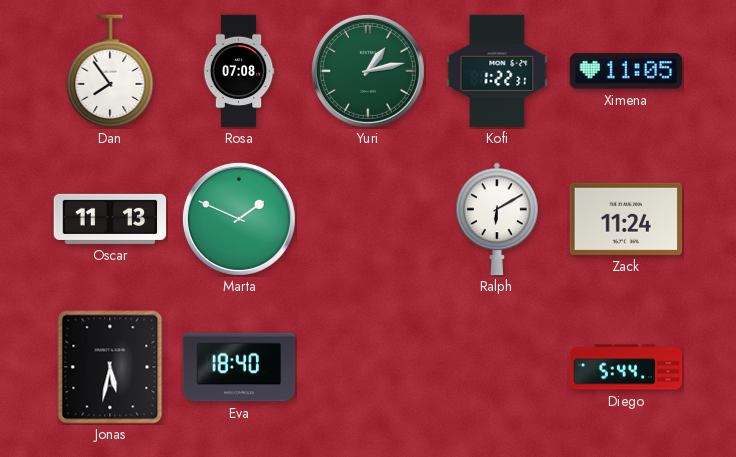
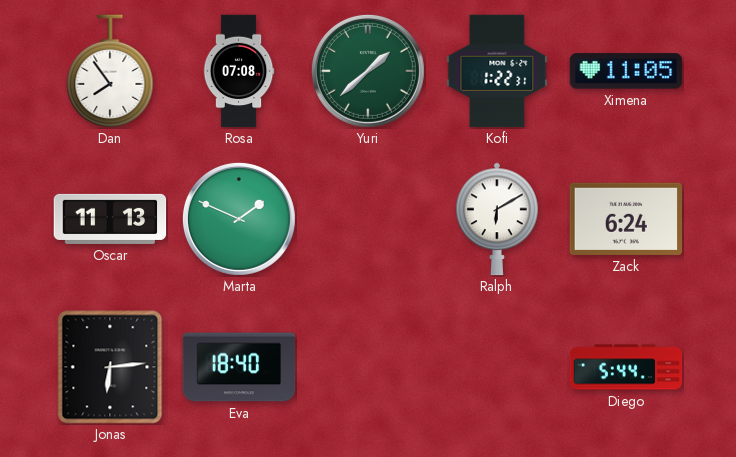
Yuri: 1:13 -> 1:38 (368, 71)
Zack: 11:24 -> 6:24 (626, 219)
Jonas: 5:32 -> 6:14 (110, 367)
